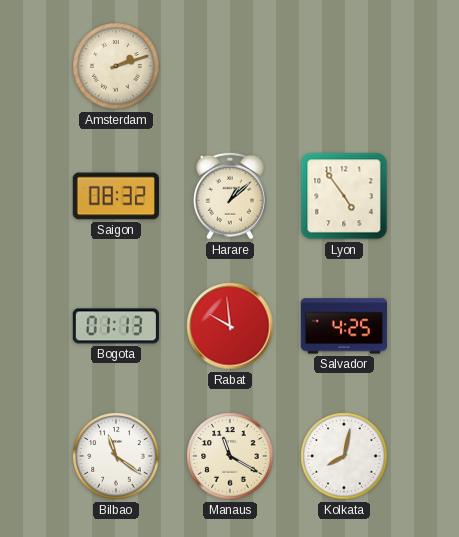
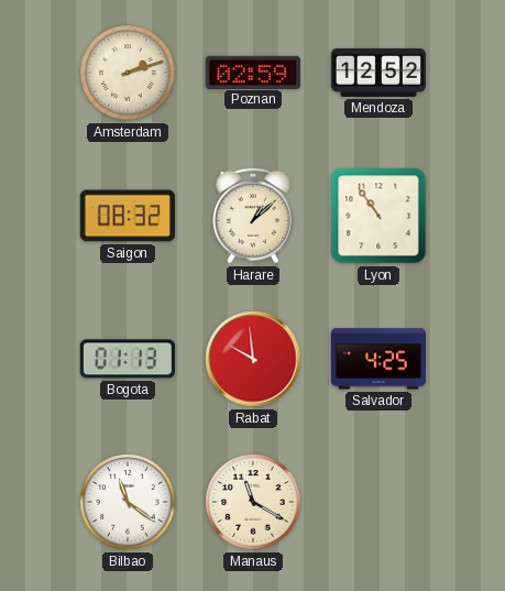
Poznan: none -> 02:59 (253, 72)
Mendoza: none -> 12:52 (378, 73)
Lyon: 4:54 -> 10:54 (378, 216)
Kolkata: 8:02 -> none (344, 456)
